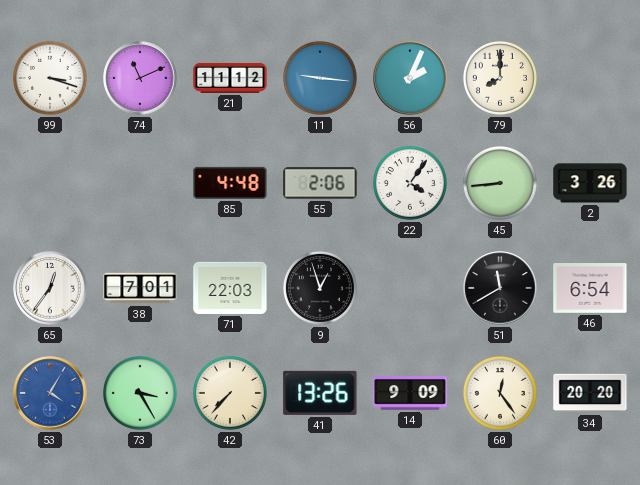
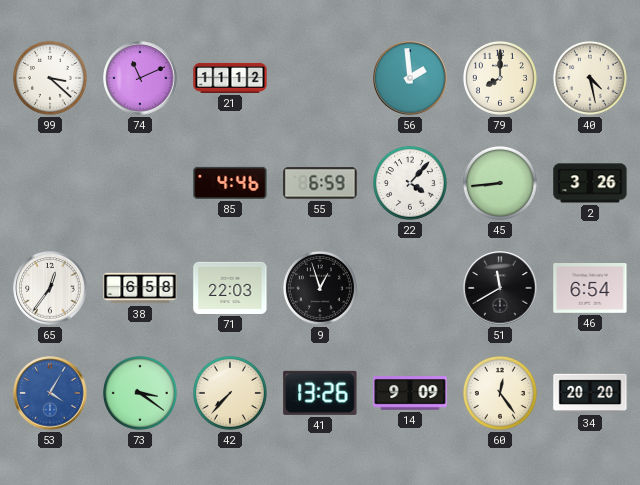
99: 3:18 -> 3:22 (50, 78)
11: 9:16 -> none (320, 78)
56: 2:04 -> 1:59 (410, 78)
40: none -> 4:28 (590, 78)
85: 4:48 -> 4:46 (230, 183)
55: 2:06 -> 6:59 (320, 183)
22: 4:06 -> 4:07 (410, 183)
38: 7:01 -> 6:58 (140, 288)
73: 3:25 -> 3:21 (140, 393)
